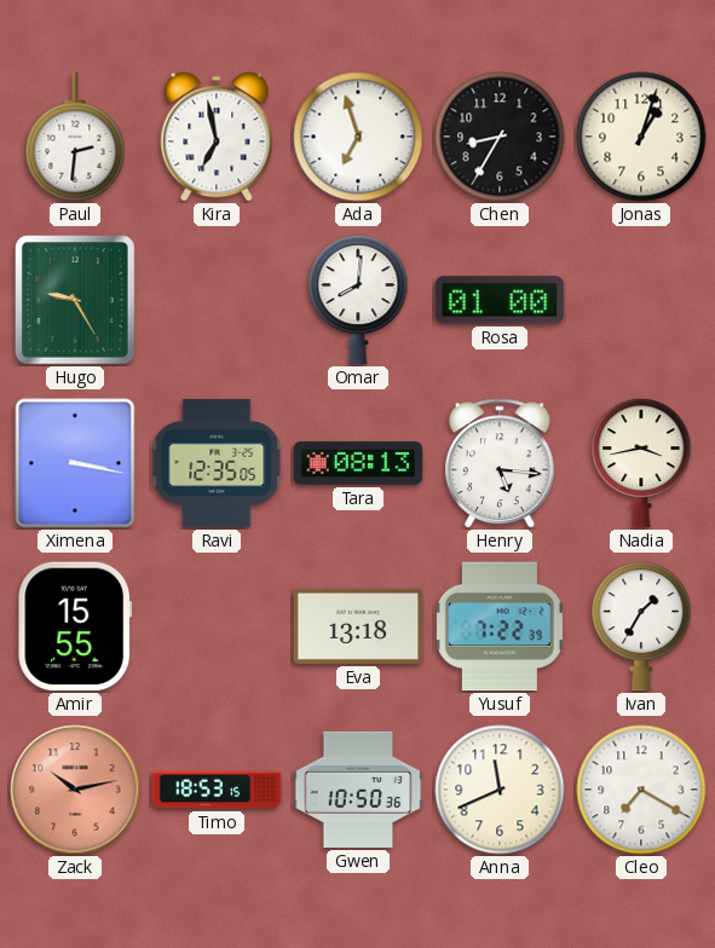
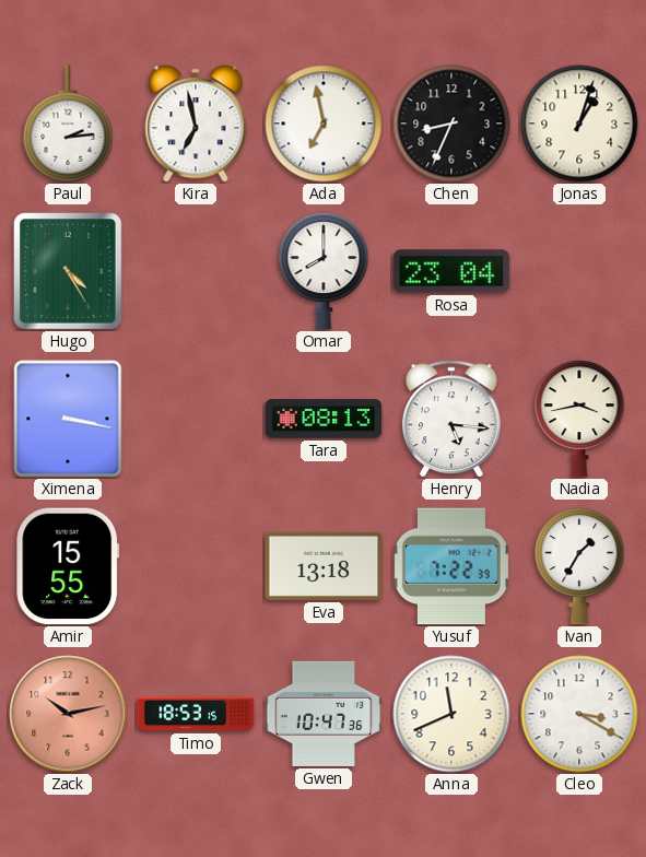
Paul: 2:31 -> 2:14 (68, 124)
Ada: 6:57 -> 6:58 (324, 124)
Chen: 8:35 -> 8:34 (451, 124)
Hugo: 9:25 -> 4:25 (68, 271)
Omar: 8:01 -> 8:00 (324, 271)
Rosa: 01:00 -> 23:04 (451, 271)
Ravi: 12:35 -> none (217, 463)
Gwen: 10:50 -> 10:47 (324, 714)
Cleo: 7:20 -> 3:20 (579, 714)
